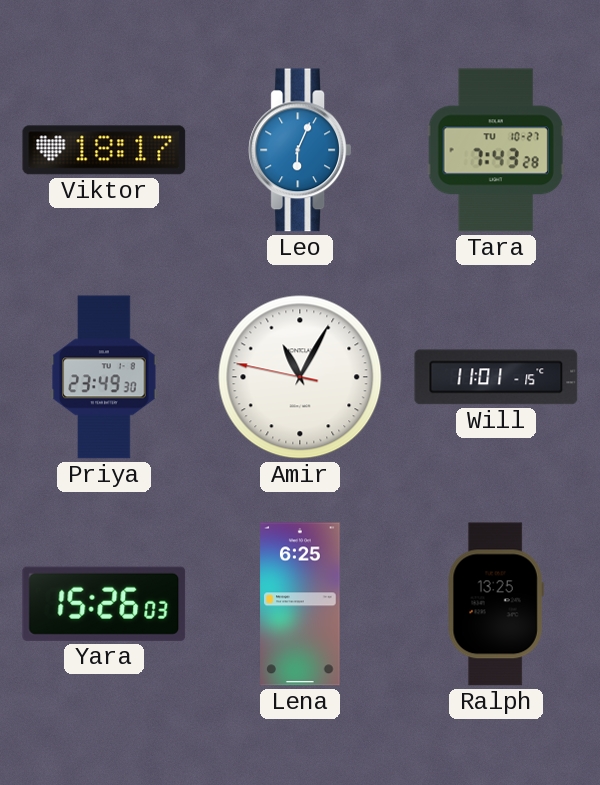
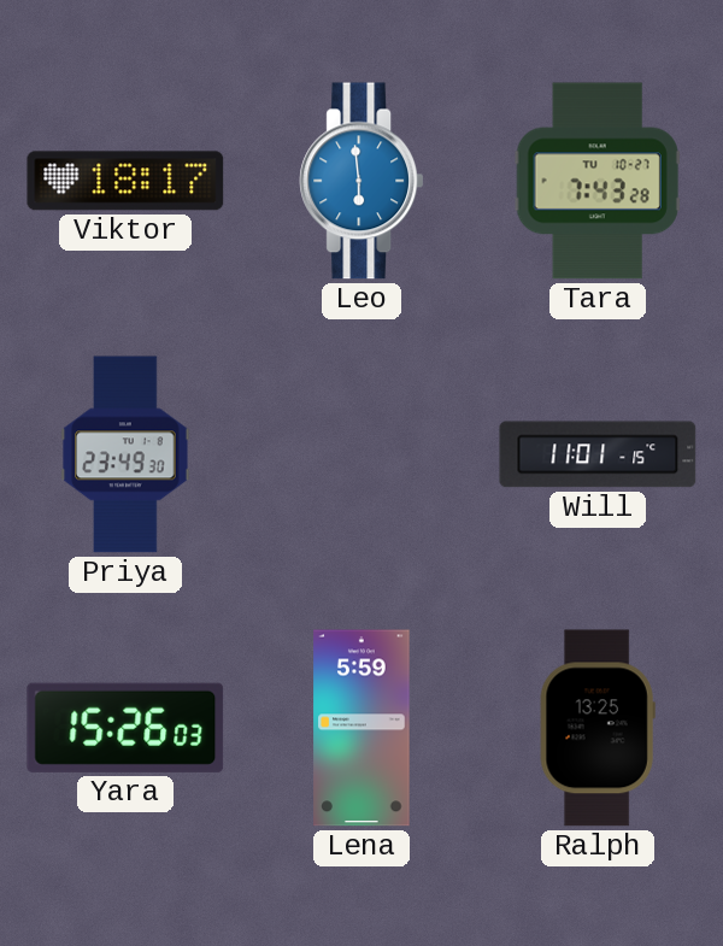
Leo: 6:04 -> 5:59 (361, 181)
Amir: 11:04 -> none (300, 377)
Lena: 6:25 -> 5:59 (361, 728)
